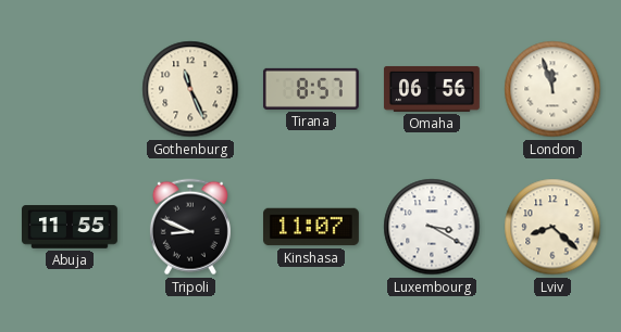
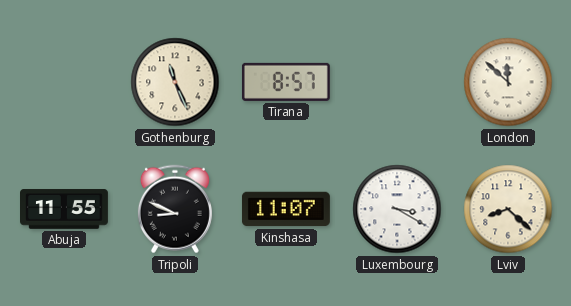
Omaha: 06:56 -> none (432, 89)
London: 11:57 -> 11:52 (508, 82)
